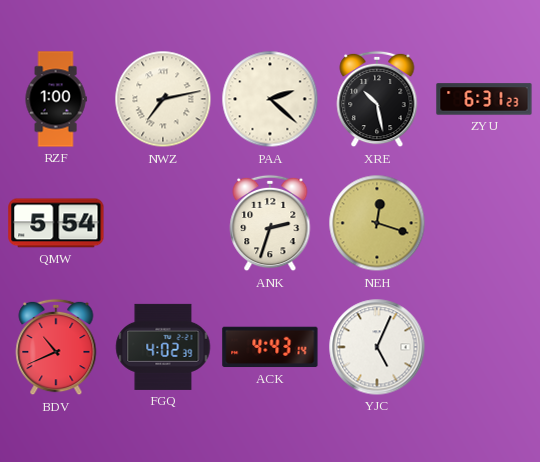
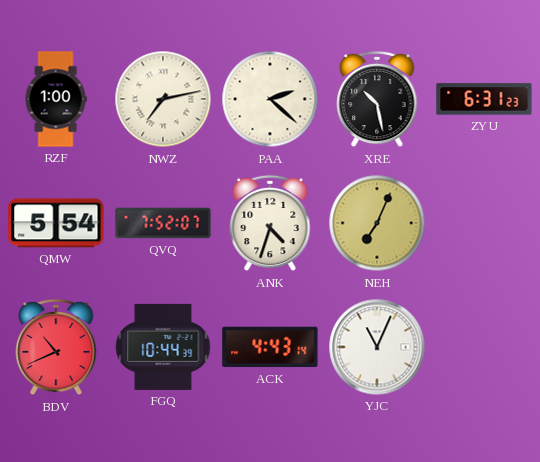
QVQ: none -> 7:52 (163, 223)
ANK: 2:33 -> 4:33 (270, 223)
NEH: 12:18 -> 7:04 (377, 223)
FGQ: 4:02 -> 10:44 (163, 347)
YJC: 5:04 -> 11:04 (377, 347)
